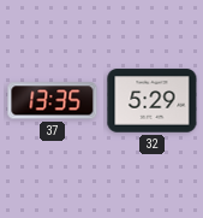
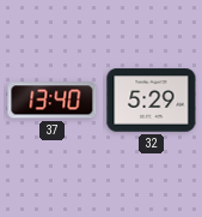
37: 13:35 -> 13:40 (53, 101)
